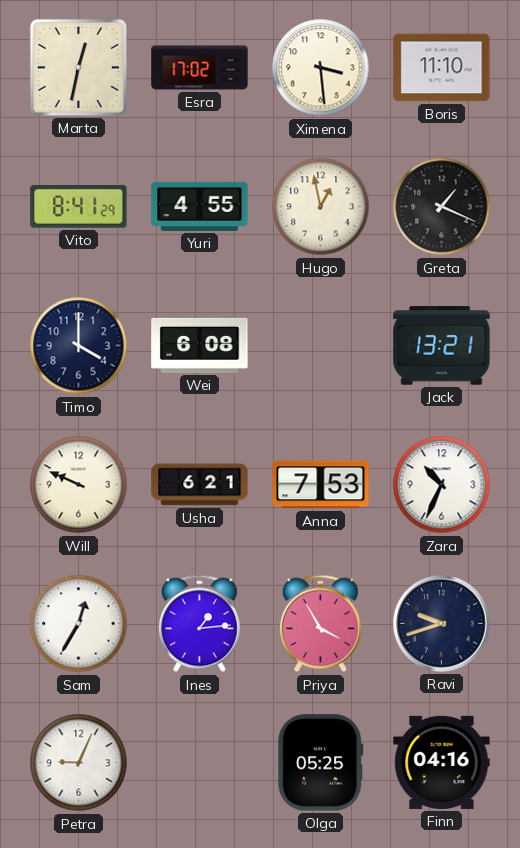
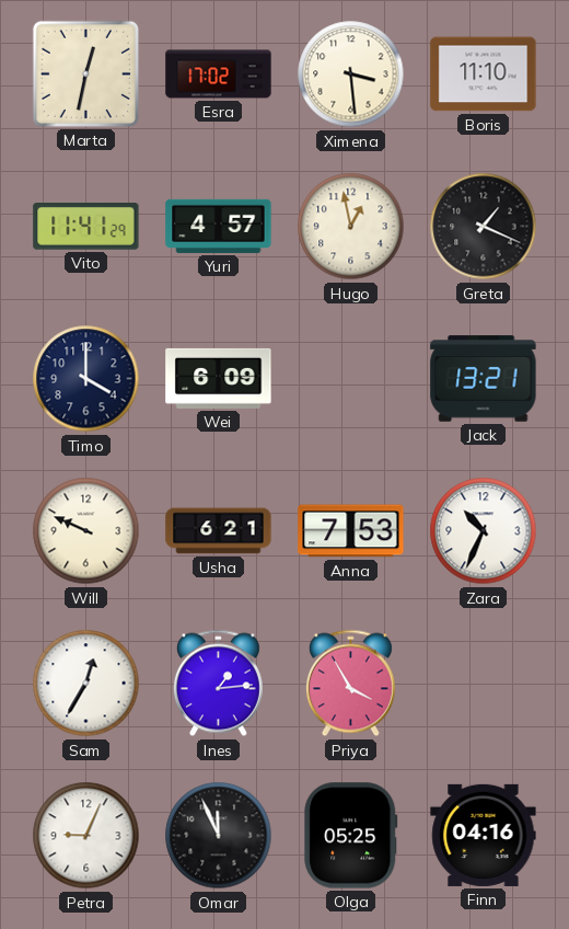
Vito: 8:41 -> 11:41 (86, 227)
Yuri: 4:55 -> 4:57 (219, 226)
Wei: 6:08 -> 6:09 (219, 378)
Ravi: 9:42 -> none (442, 624)
Omar: none -> 11:56 (219, 836)
